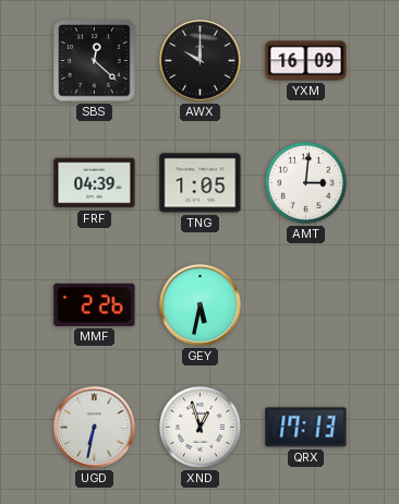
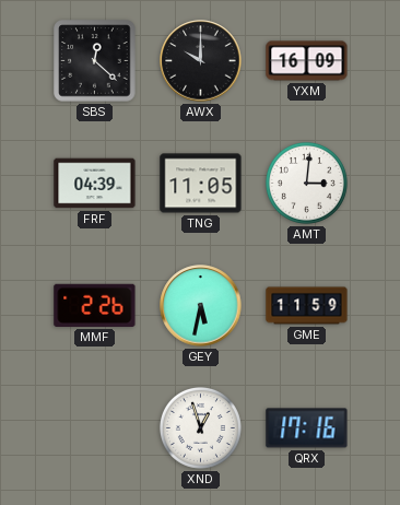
TNG: 1:05 -> 11:05 (201, 184)
GME: none -> 11:59 (307, 306)
UGD: 6:32 -> none (95, 428)
QRX: 17:13 -> 17:16 (307, 428)
